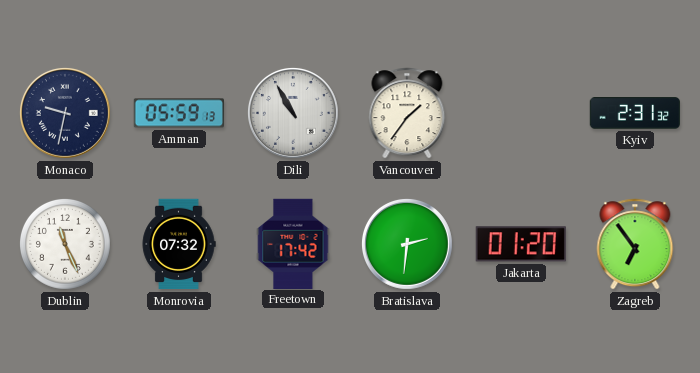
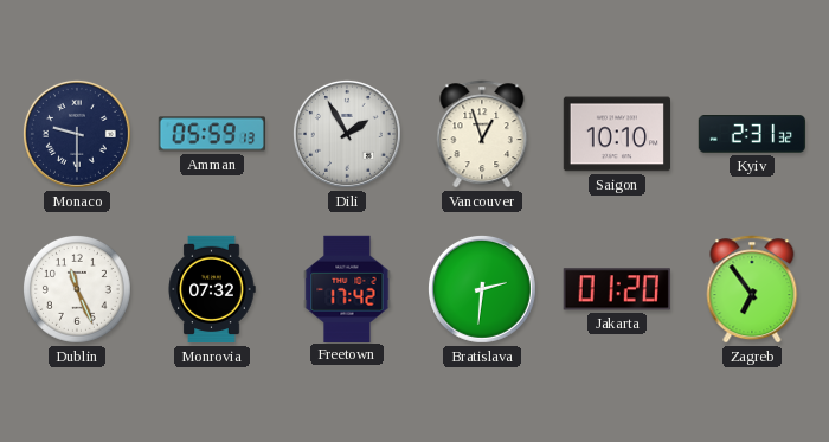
Monaco: 9:32 -> 9:30 (77, 134)
Dili: 10:55 -> 1:55 (347, 134)
Vancouver: 1:36 -> 12:57 (482, 134)
Saigon: none -> 10:10 (616, 134)
